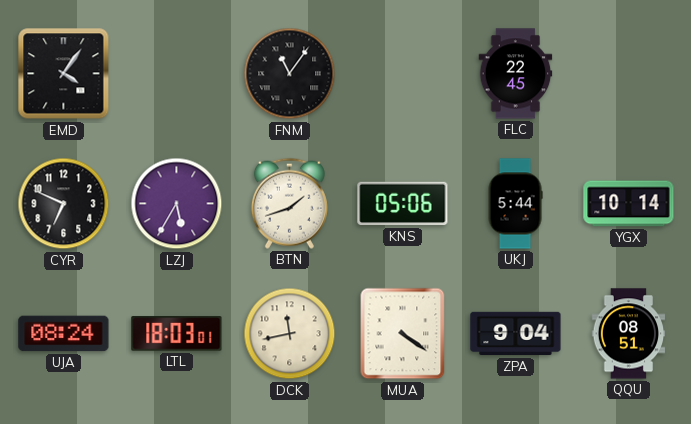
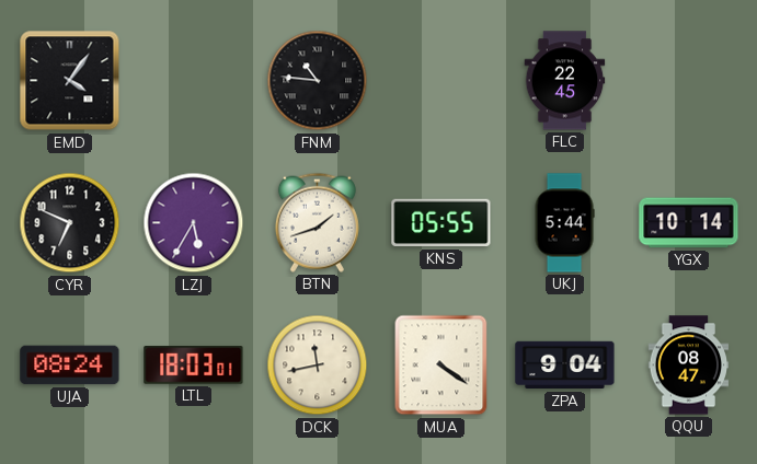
FNM: 11:06 -> 10:46 (318, 81)
KNS: 05:06 -> 05:55 (441, 223)
QQU: 08:51 -> 08:47 (689, 366)
